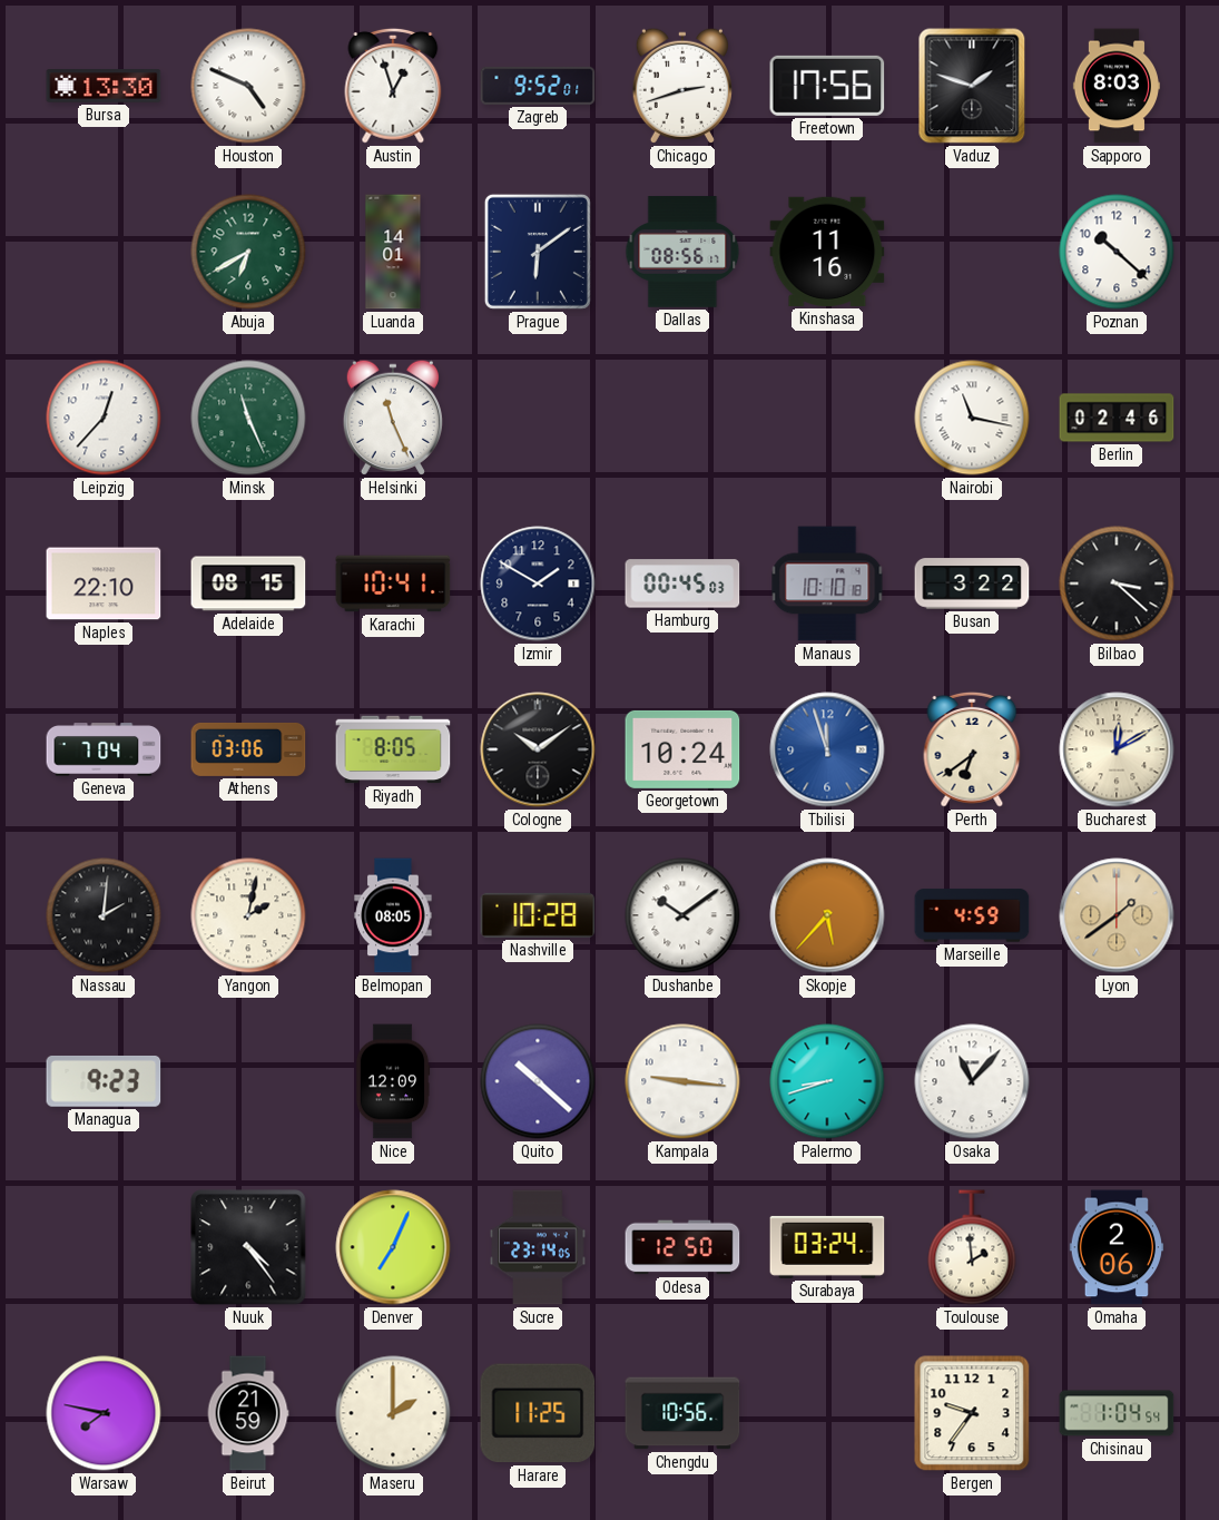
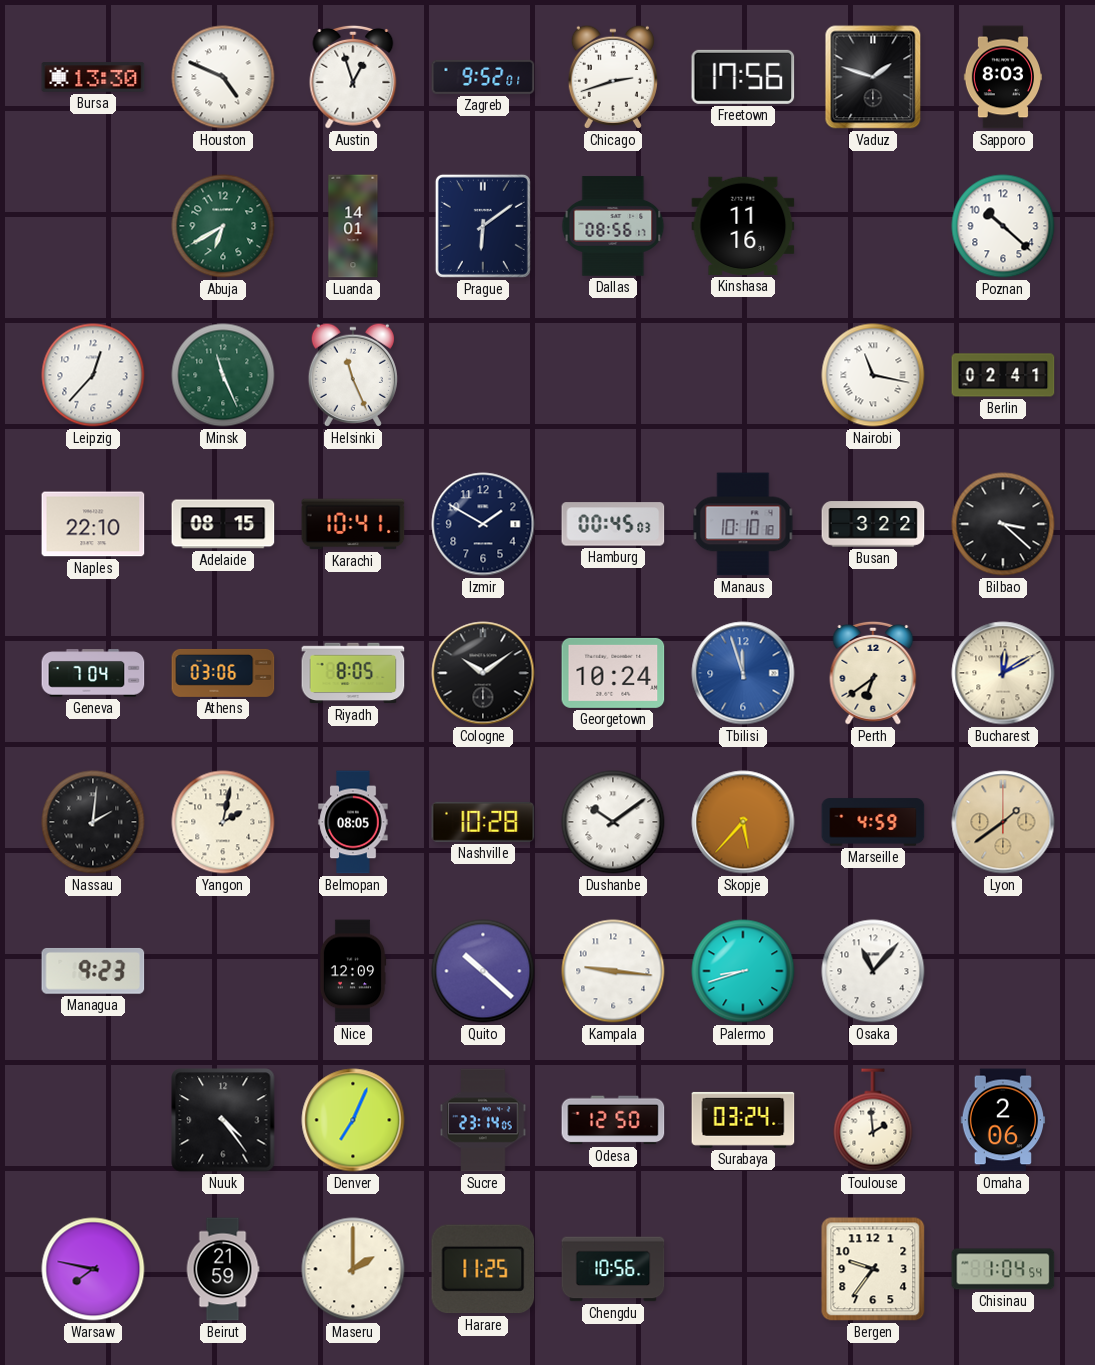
Berlin: 02:46 -> 02:41 (1003, 375)
